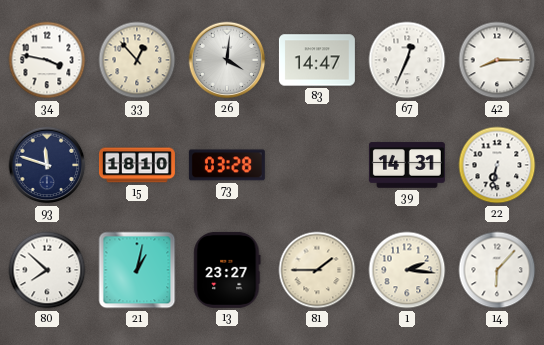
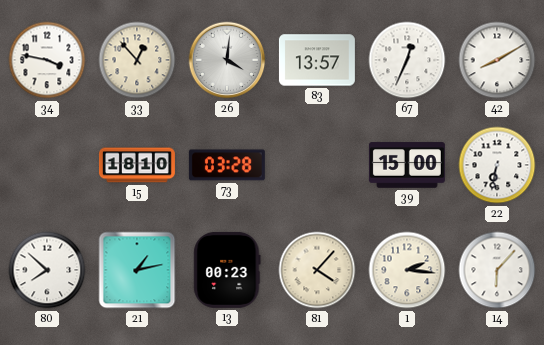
83: 14:47 -> 13:57 (317, 60)
42: 8:15 -> 8:10 (497, 60)
93: 11:48 -> none (47, 165)
39: 14:31 -> 15:00 (407, 165)
21: 1:02 -> 1:13 (137, 270)
13: 23:27 -> 00:23 (227, 270)
81: 1:45 -> 4:07 (317, 270)
